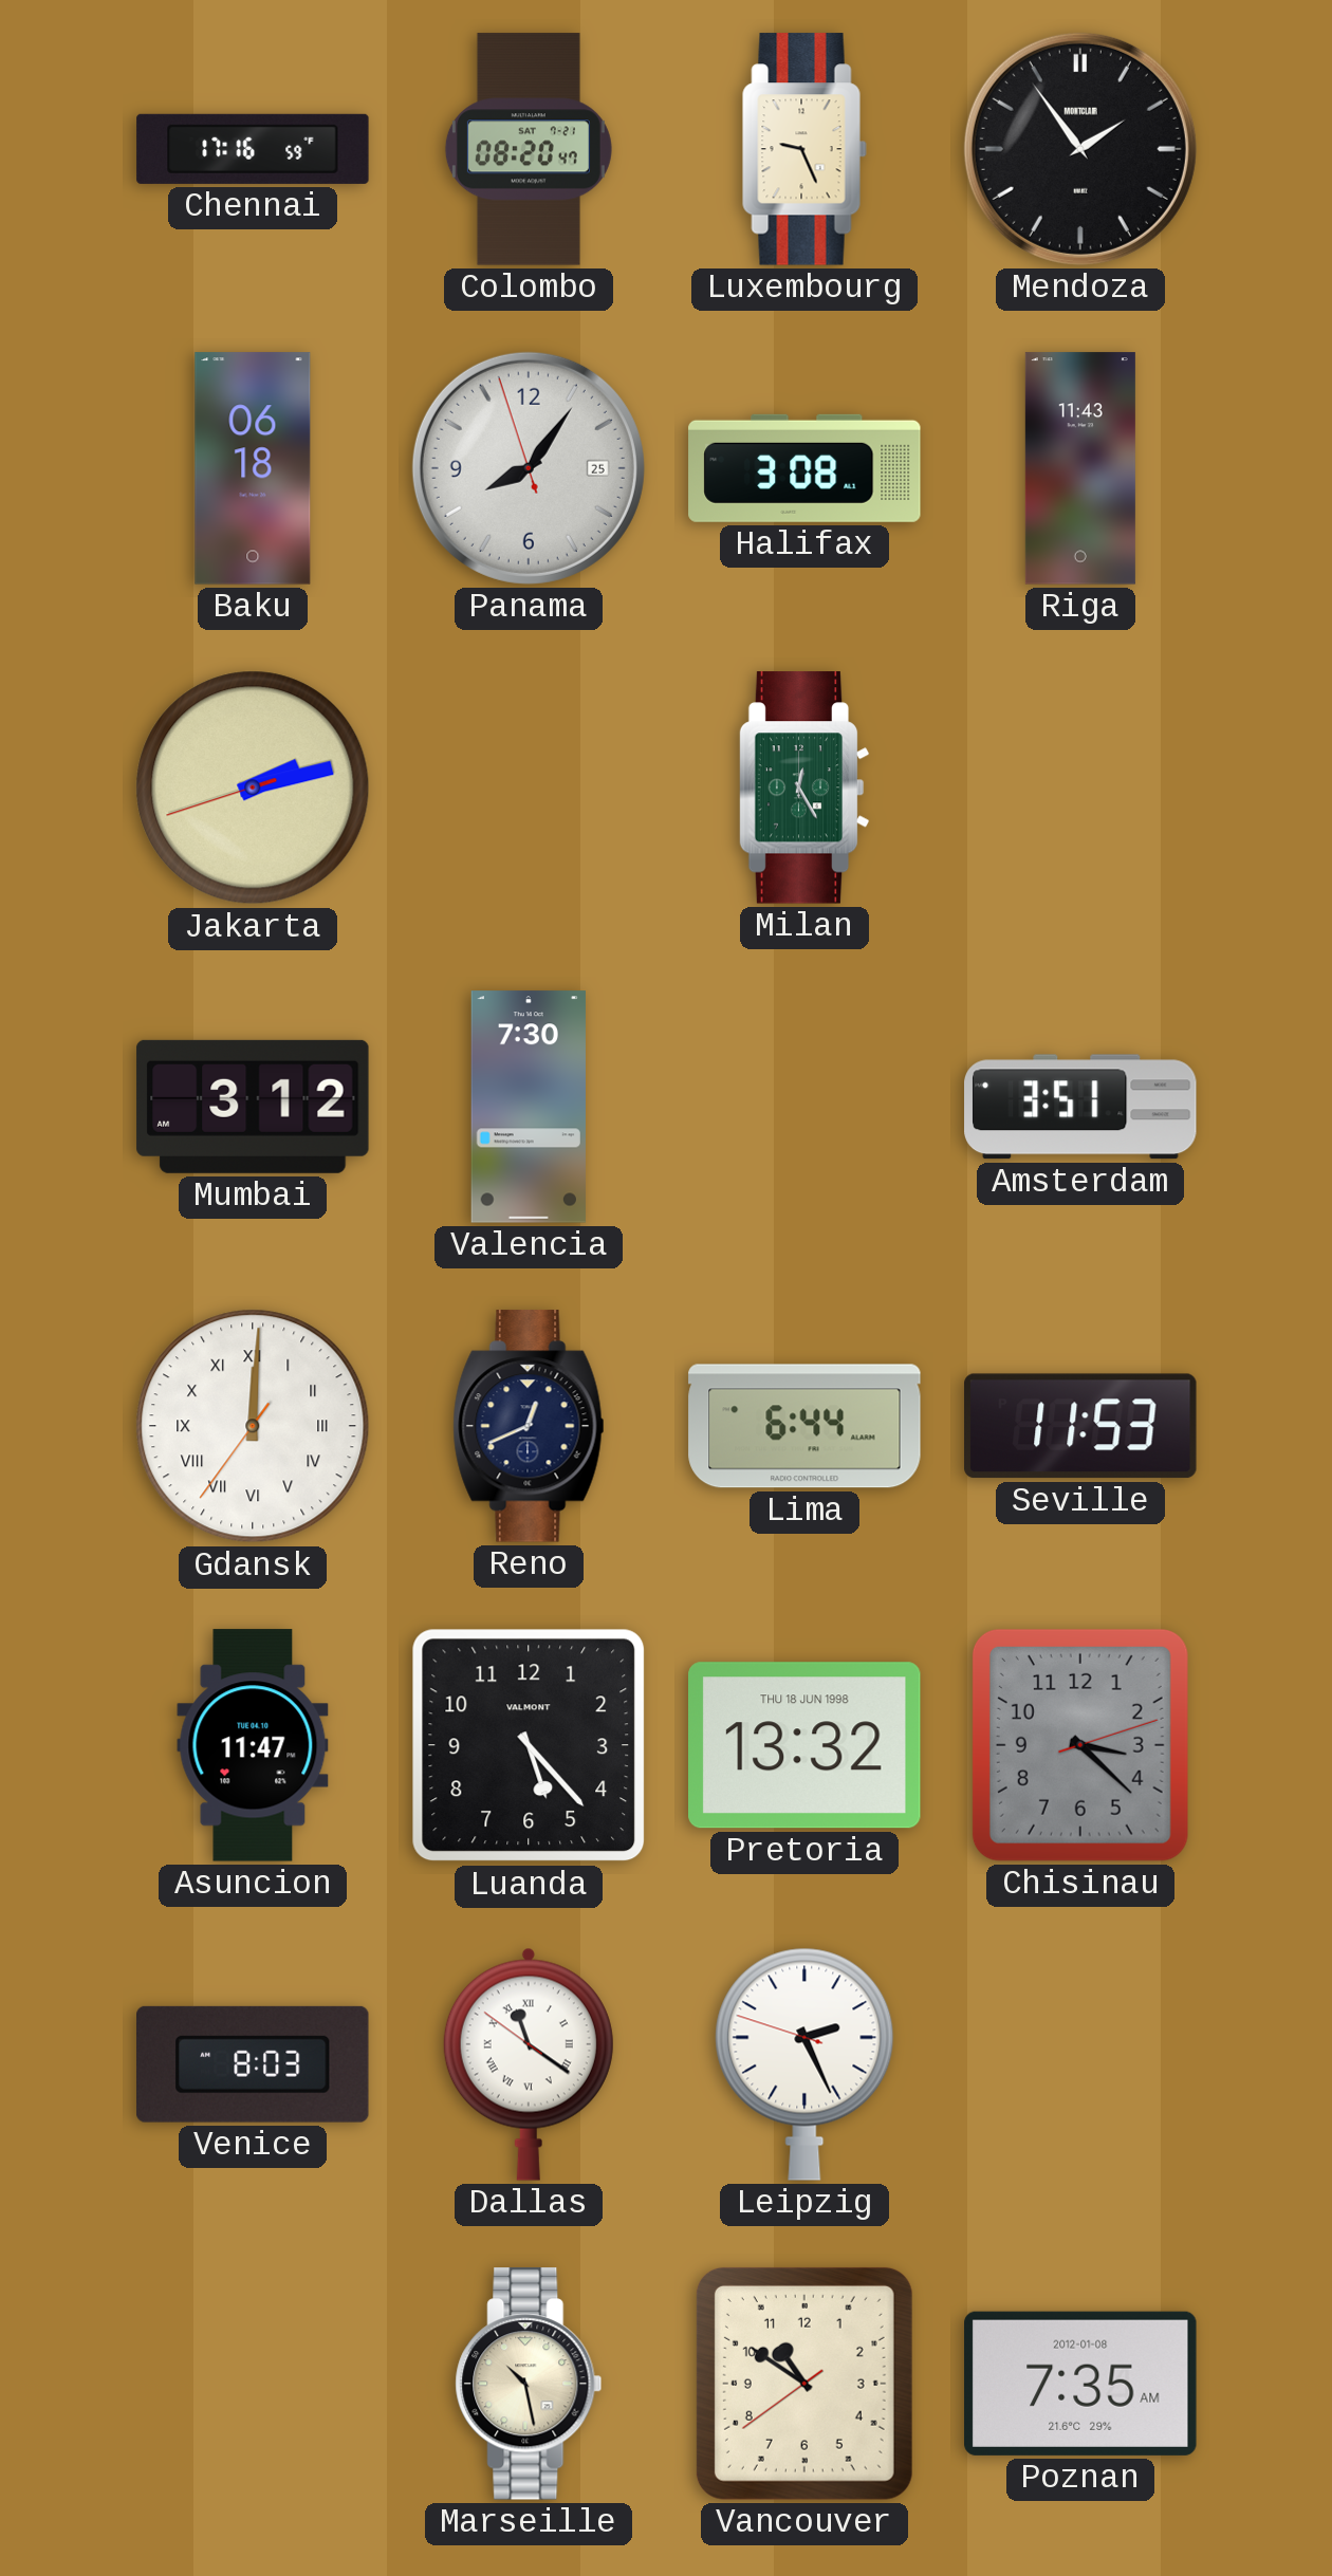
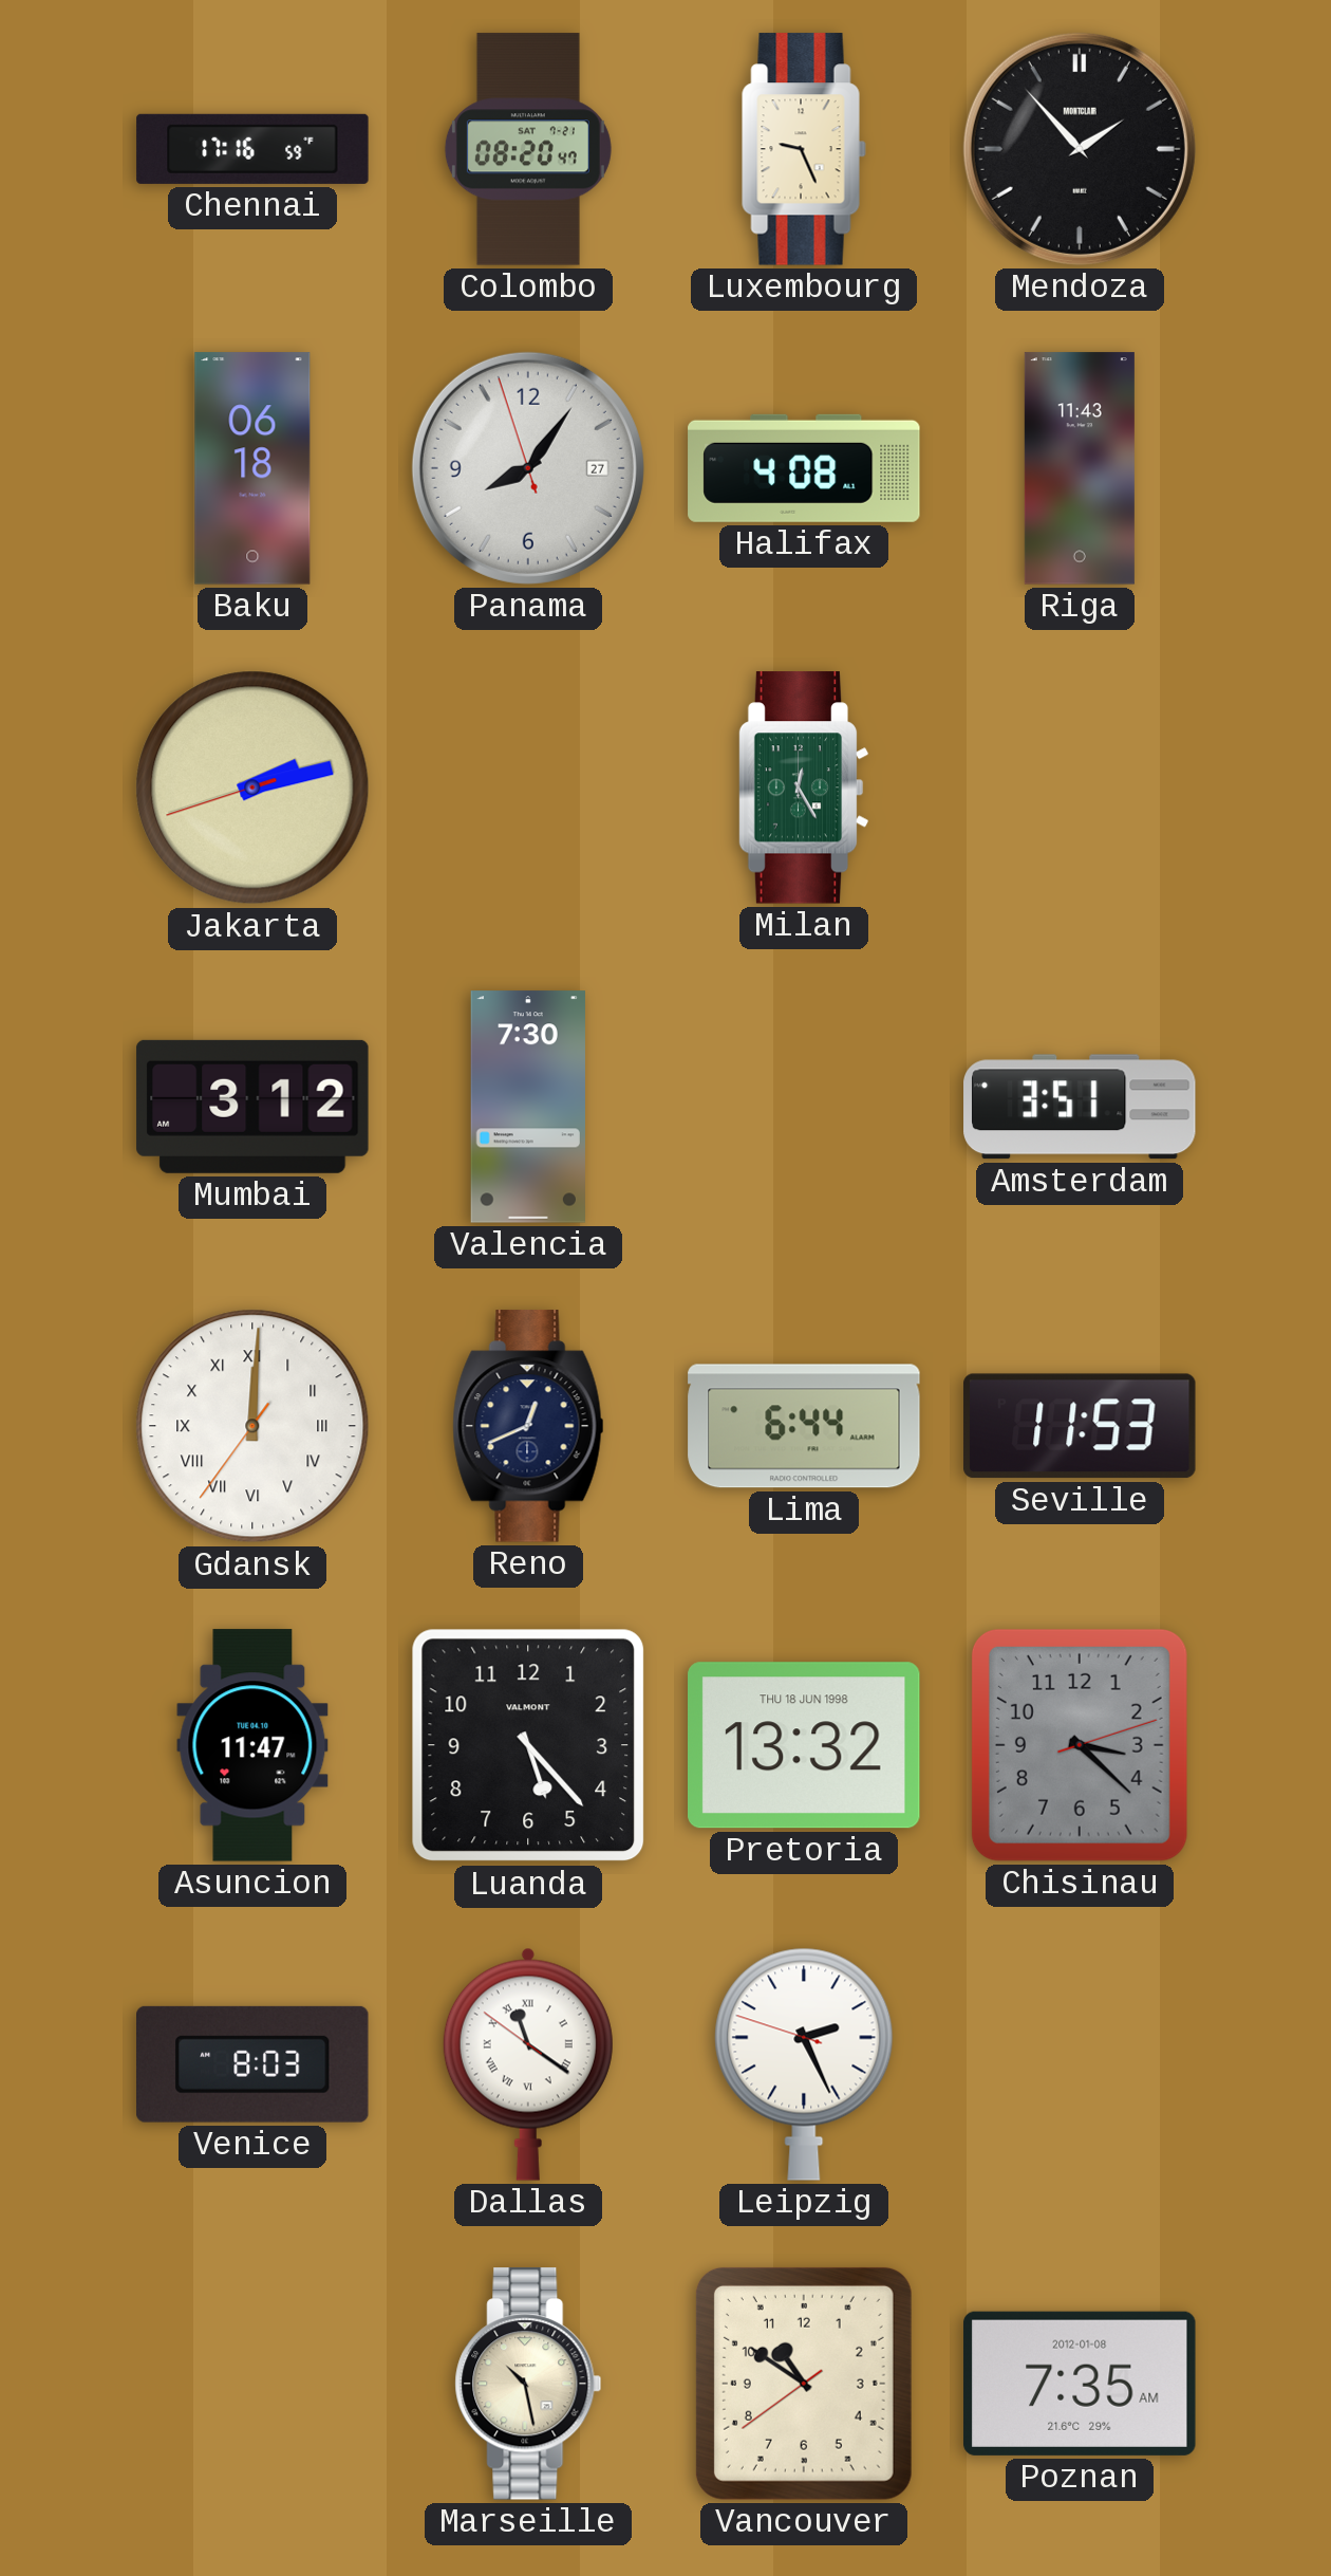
Mendoza: 1:54 -> 1:53 (1080, 149)
Panama date: 25 -> 27 (528, 468)
Halifax: 3:08 -> 4:08 (804, 468)
